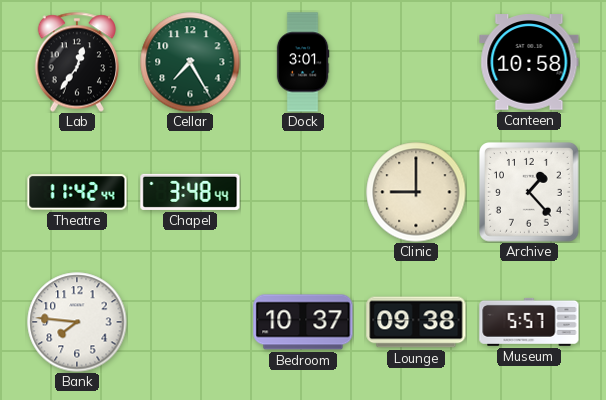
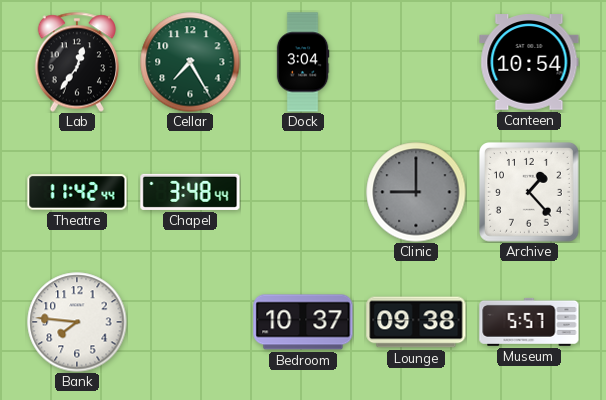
Dock: 3:01 -> 3:04 (303, 62)
Canteen: 10:58 -> 10:54 (529, 62)
Clinic dial: cream -> grey (416, 192)
